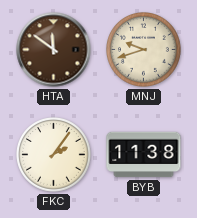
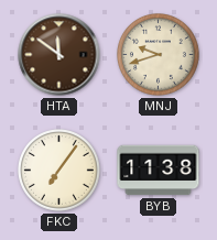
FKC: 2:06 -> 7:06 (59, 171)
